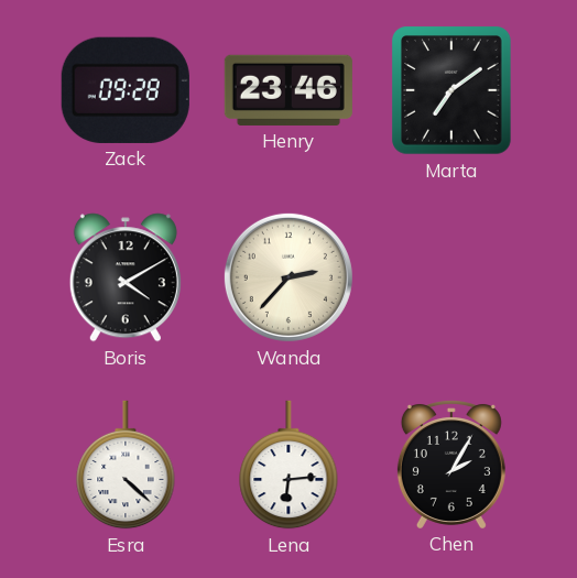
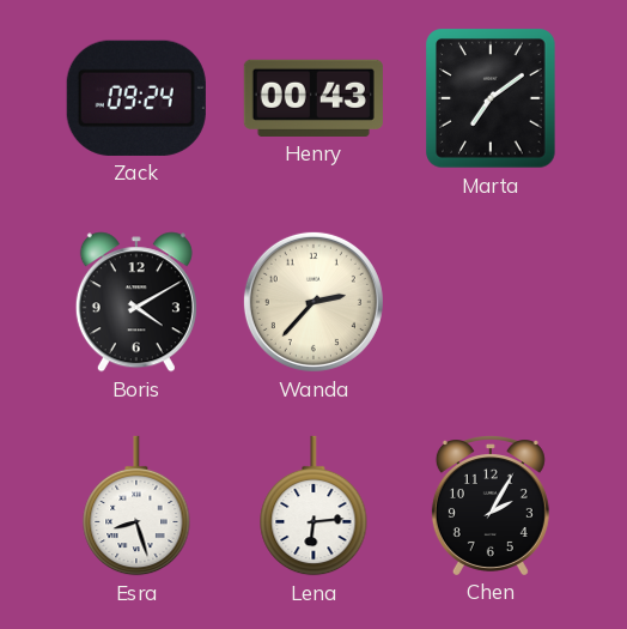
Zack: 09:28 -> 09:24 (136, 98)
Henry: 23:46 -> 00:43 (313, 98)
Esra: 4:22 -> 8:27 (136, 506)
